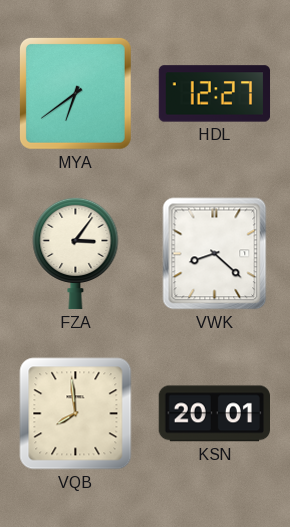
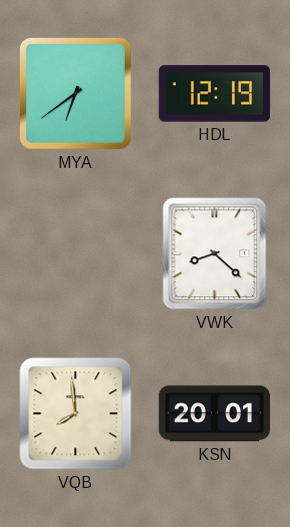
HDL: 12:27 -> 12:19 (215, 94)
FZA: 3:06 -> none (76, 253)
